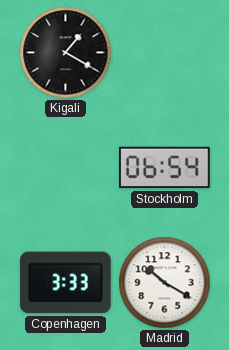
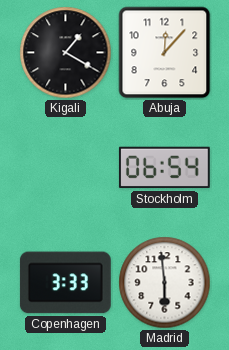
Abuja: none -> 12:07 (165, 53)
Madrid: 10:20 -> 5:59 (165, 283)
